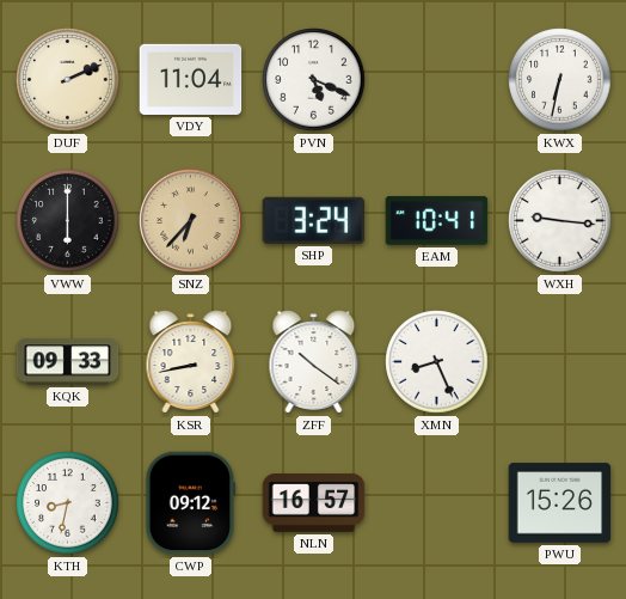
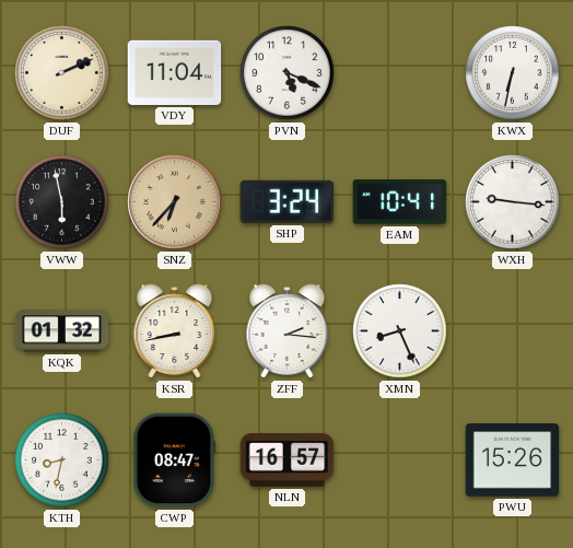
VWW: 6:00 -> 5:58 (62, 202)
KQK: 09:33 -> 01:32 (62, 331)
ZFF: 10:21 -> 2:16 (288, 331)
CWP: 09:12 -> 08:47 (175, 460)
